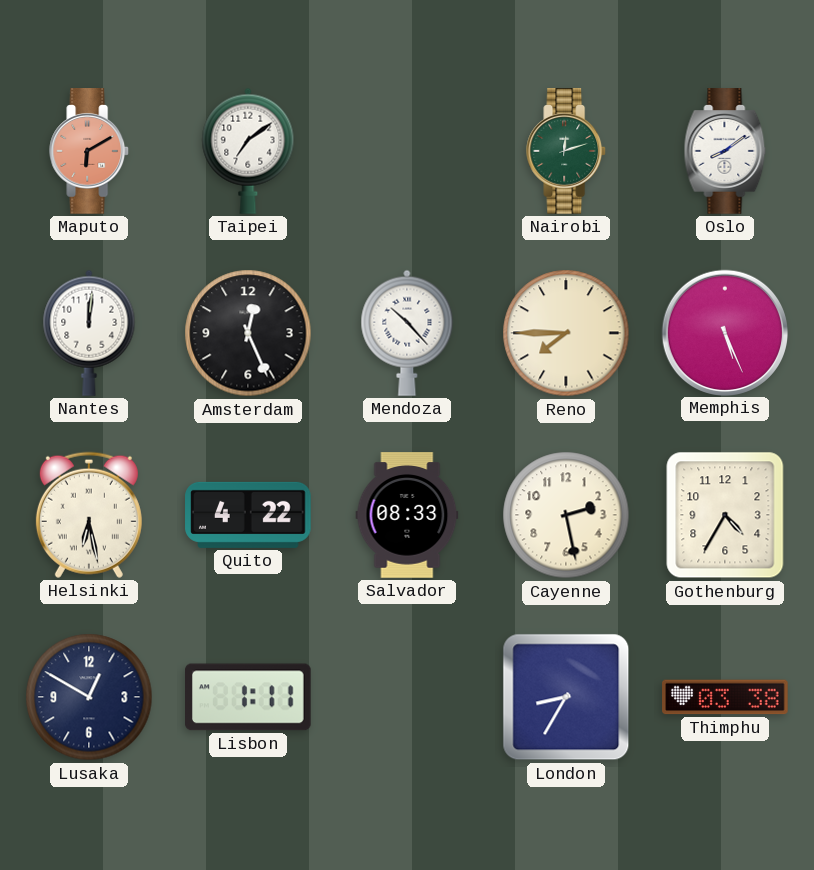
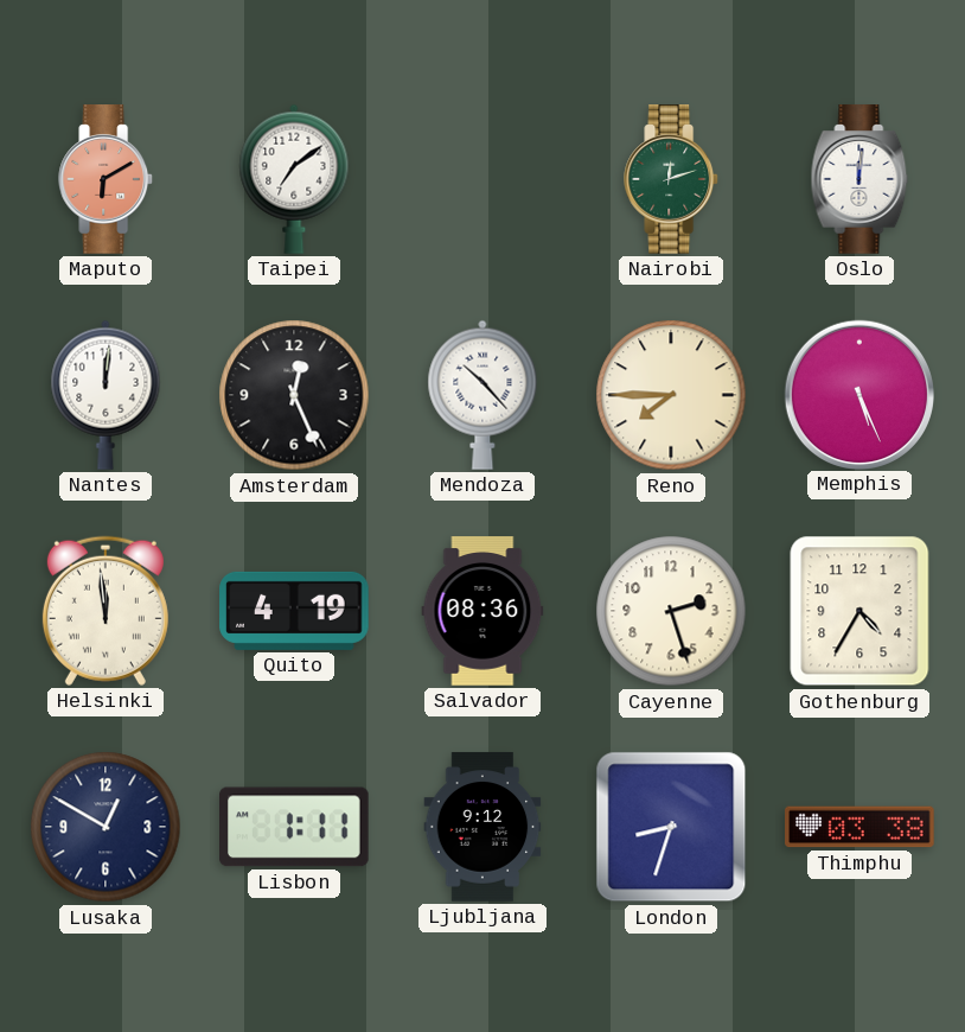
Oslo: 8:09 -> 12:01 (859, 179)
Helsinki: 6:28 -> 11:59 (106, 611)
Quito: 4:22 -> 4:19 (294, 611)
Salvador: 08:33 -> 08:36 (482, 611)
Cayenne: 2:28 -> 2:27 (671, 611)
Ljubljana: none -> 9:12 (482, 827)
London: 8:35 -> 8:33 (671, 827)
